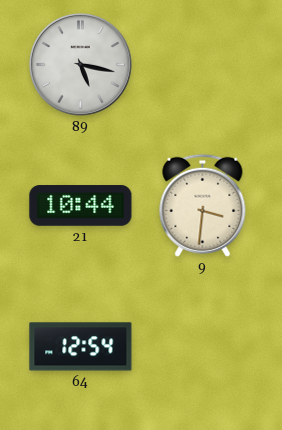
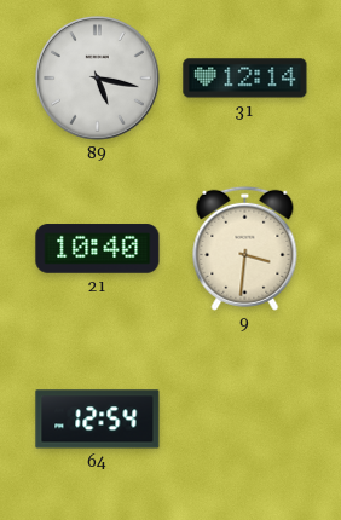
31: none -> 12:14 (245, 79)
21: 10:44 -> 10:40 (98, 249)
